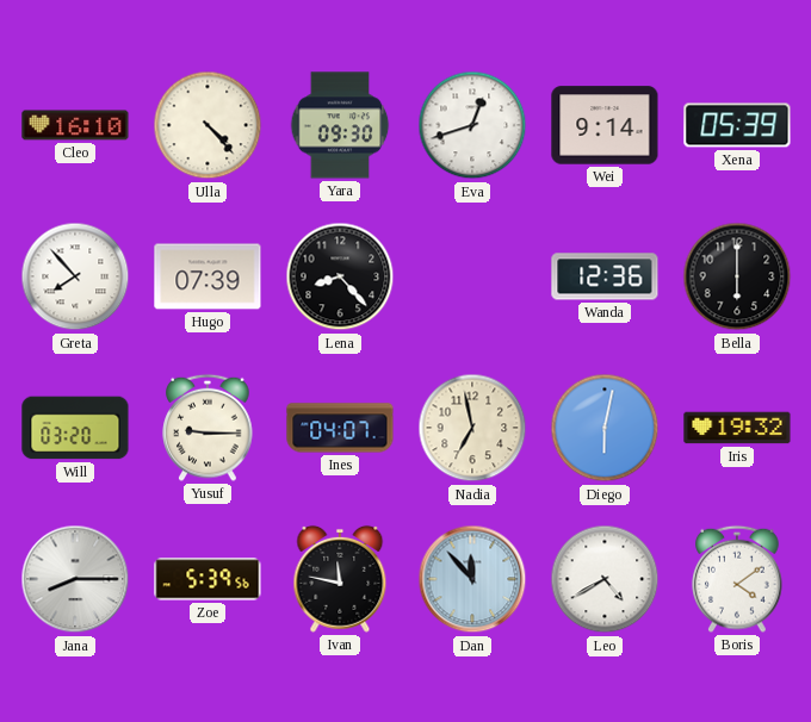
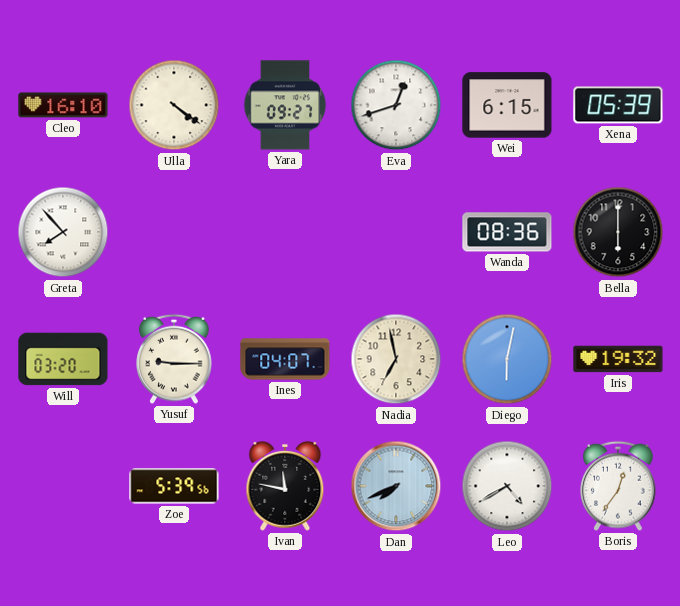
Ulla: 4:23 -> 4:21 (174, 105)
Yara: 09:30 -> 09:27 (285, 105)
Wei: 9:14 -> 6:15 (507, 105)
Hugo: 07:39 -> none (208, 276)
Lena: 8:23 -> none (340, 276)
Wanda: 12:36 -> 08:36 (507, 232)
Jana: 8:15 -> none (75, 579)
Dan: 11:53 -> 7:41 (396, 486)
Boris: 4:09 -> 12:36 (618, 486)
